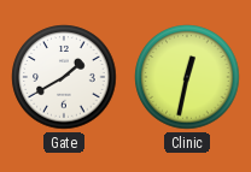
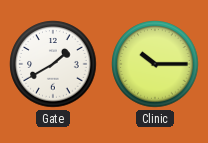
Clinic: 12:32 -> 10:15 (155, 64)
